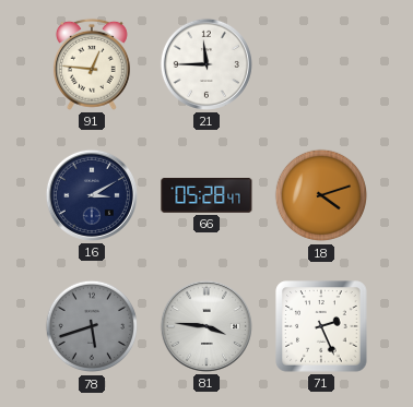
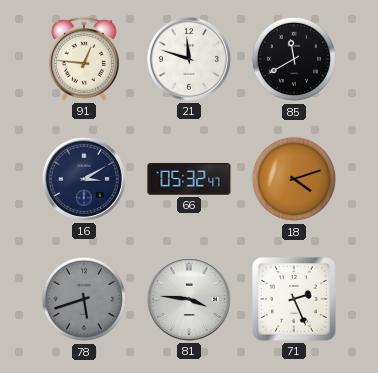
21: 11:45 -> 11:48 (189, 59)
85: none -> 11:40 (294, 59)
66: 05:28 -> 05:32 (189, 179)
